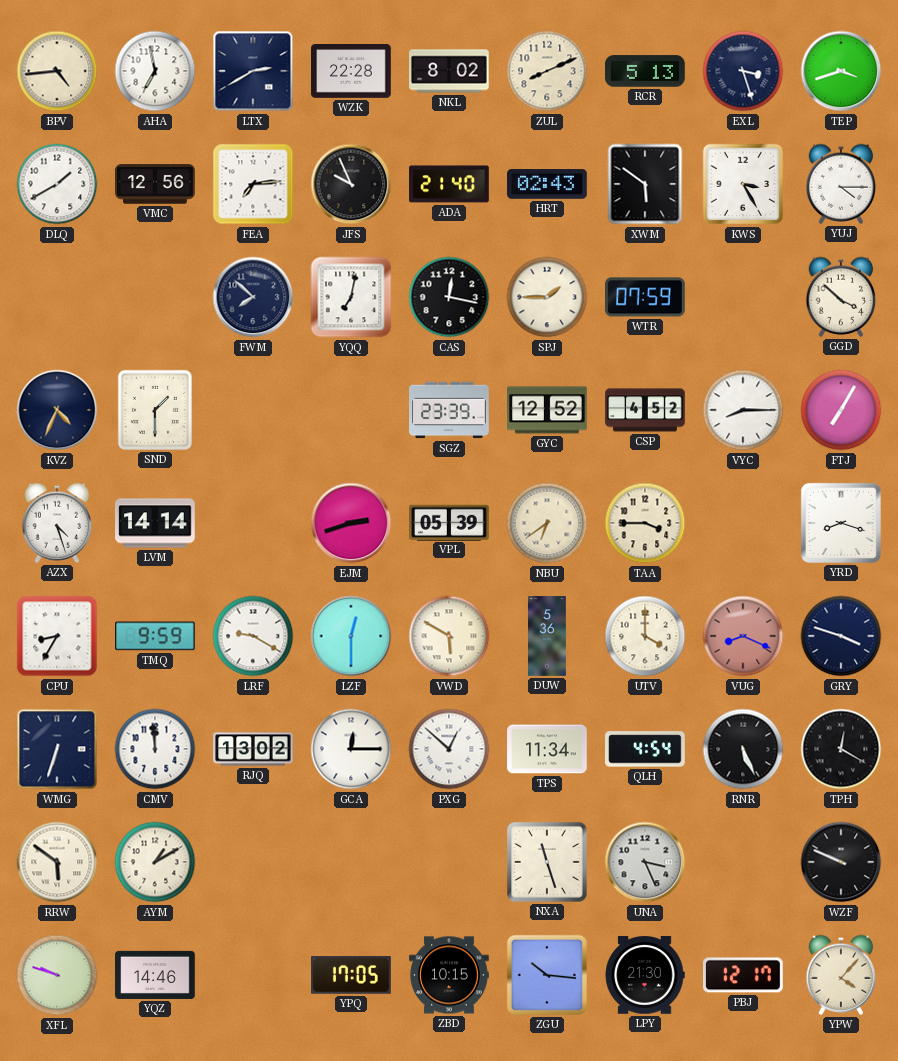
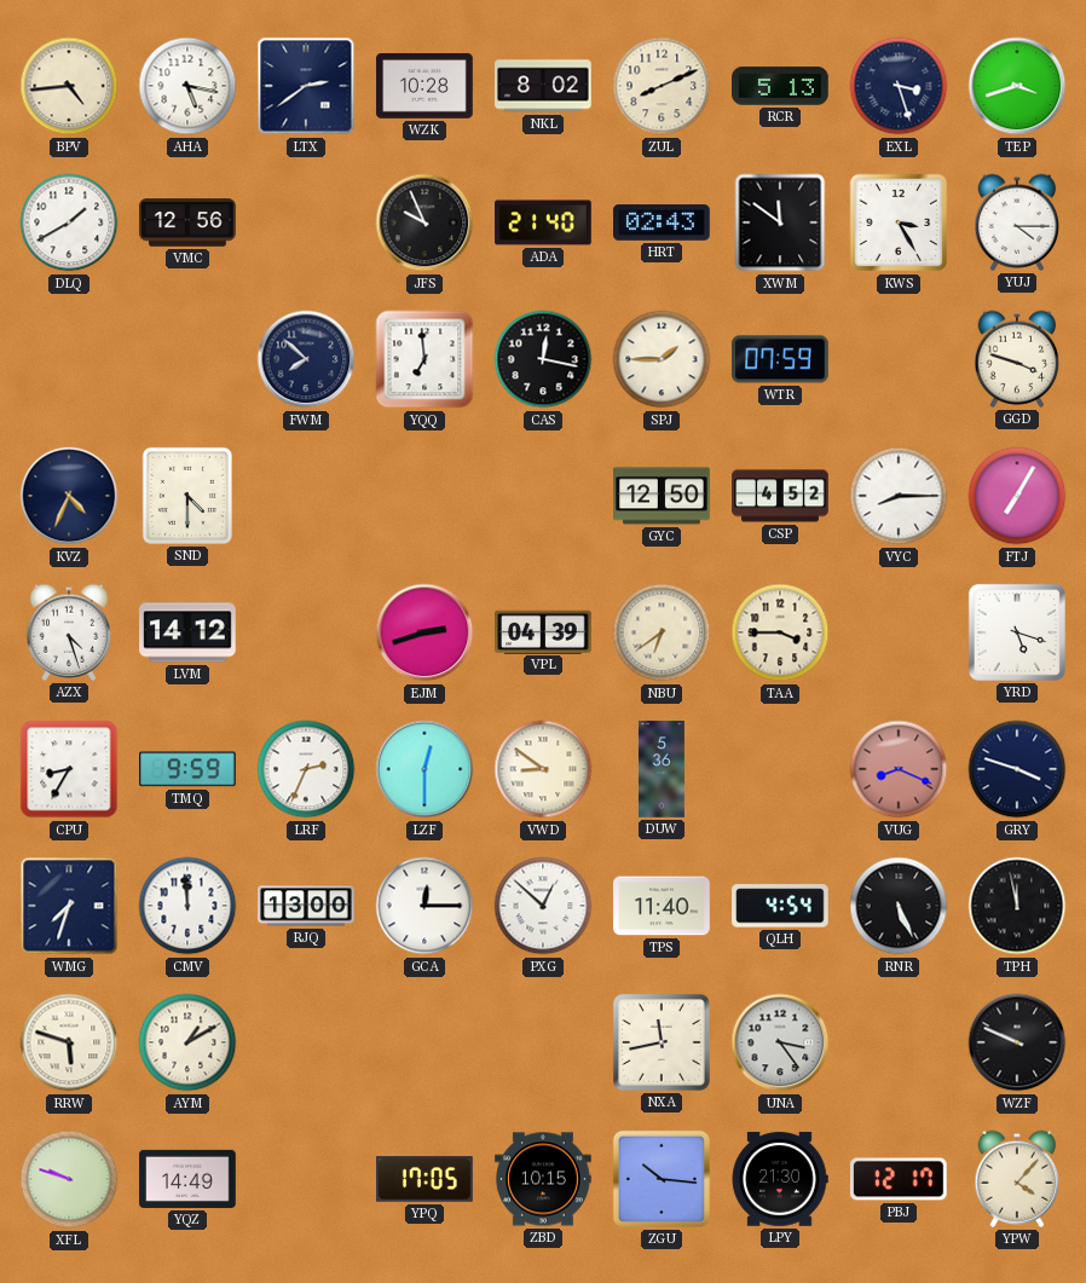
AHA: 6:58 -> 5:17 (187, 86)
LTX: 2:40 -> 2:39 (306, 86)
WZK: 22:28 -> 10:28 (424, 87)
FEA: 7:14 -> none (253, 184)
XWM: 5:51 -> 11:51 (780, 222)
YQQ: 7:02 -> 6:59 (424, 359)
GGD: 3:52 -> 3:48 (1017, 359)
SND: 1:30 -> 4:30 (187, 496)
SGZ: 23:39 -> none (449, 410)
GYC: 12:52 -> 12:50 (662, 496)
LVM: 14:14 -> 14:12 (187, 632)
VPL: 05:39 -> 04:39 (543, 631)
YRD: 8:18 -> 5:18 (1017, 632)
LRF: 9:20 -> 2:34 (306, 769)
VWD: 5:50 -> 8:51 (543, 769)
UTV: 4:00 -> none (645, 636)
WMG: 6:33 -> 7:33 (69, 906)
RJQ: 13:02 -> 13:00 (306, 906)
TPS: 11:34 -> 11:40 (662, 906)
TPH: 12:20 -> 11:58 (1017, 906)
RRW: 5:51 -> 5:48 (69, 1042)
NXA: 11:27 -> 11:43 (662, 1042)
UNA: 3:26 -> 3:24 (780, 1042)
YQZ: 14:46 -> 14:49 (187, 1179)
